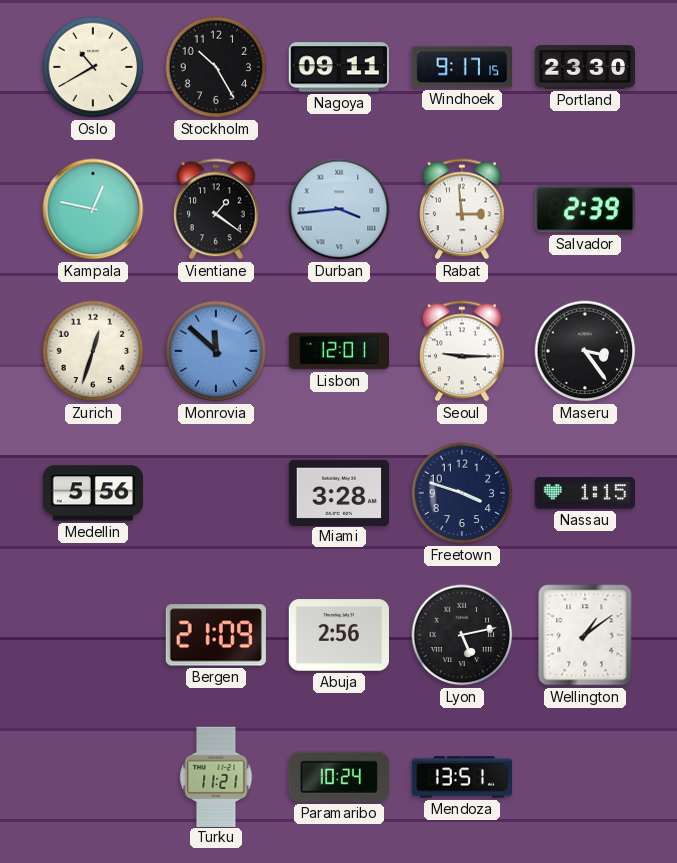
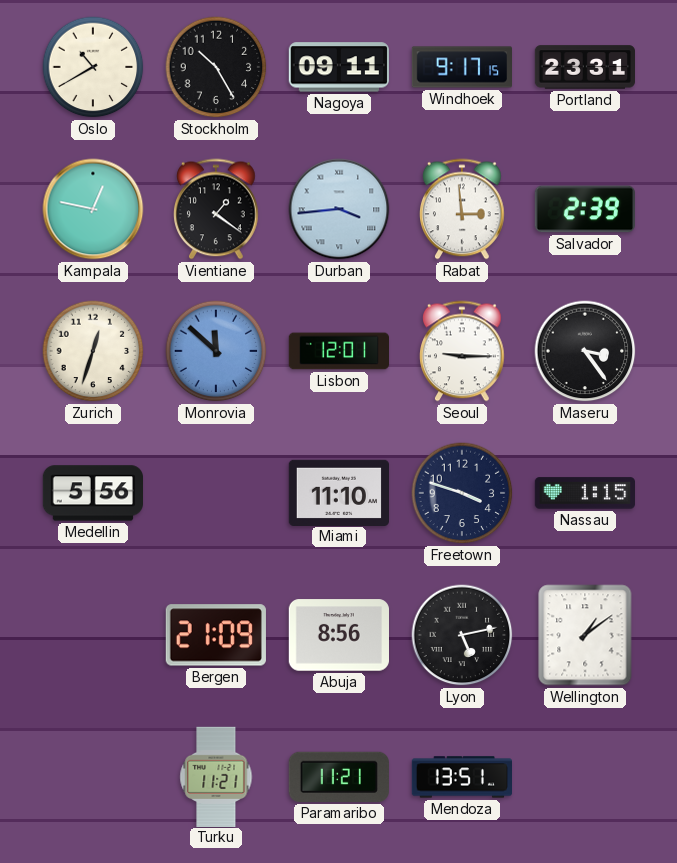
Portland: 23:30 -> 23:31 (584, 67)
Miami: 3:28 -> 11:10 (338, 492)
Abuja: 2:56 -> 8:56 (338, 635)
Paramaribo: 10:24 -> 11:21 (339, 777)
